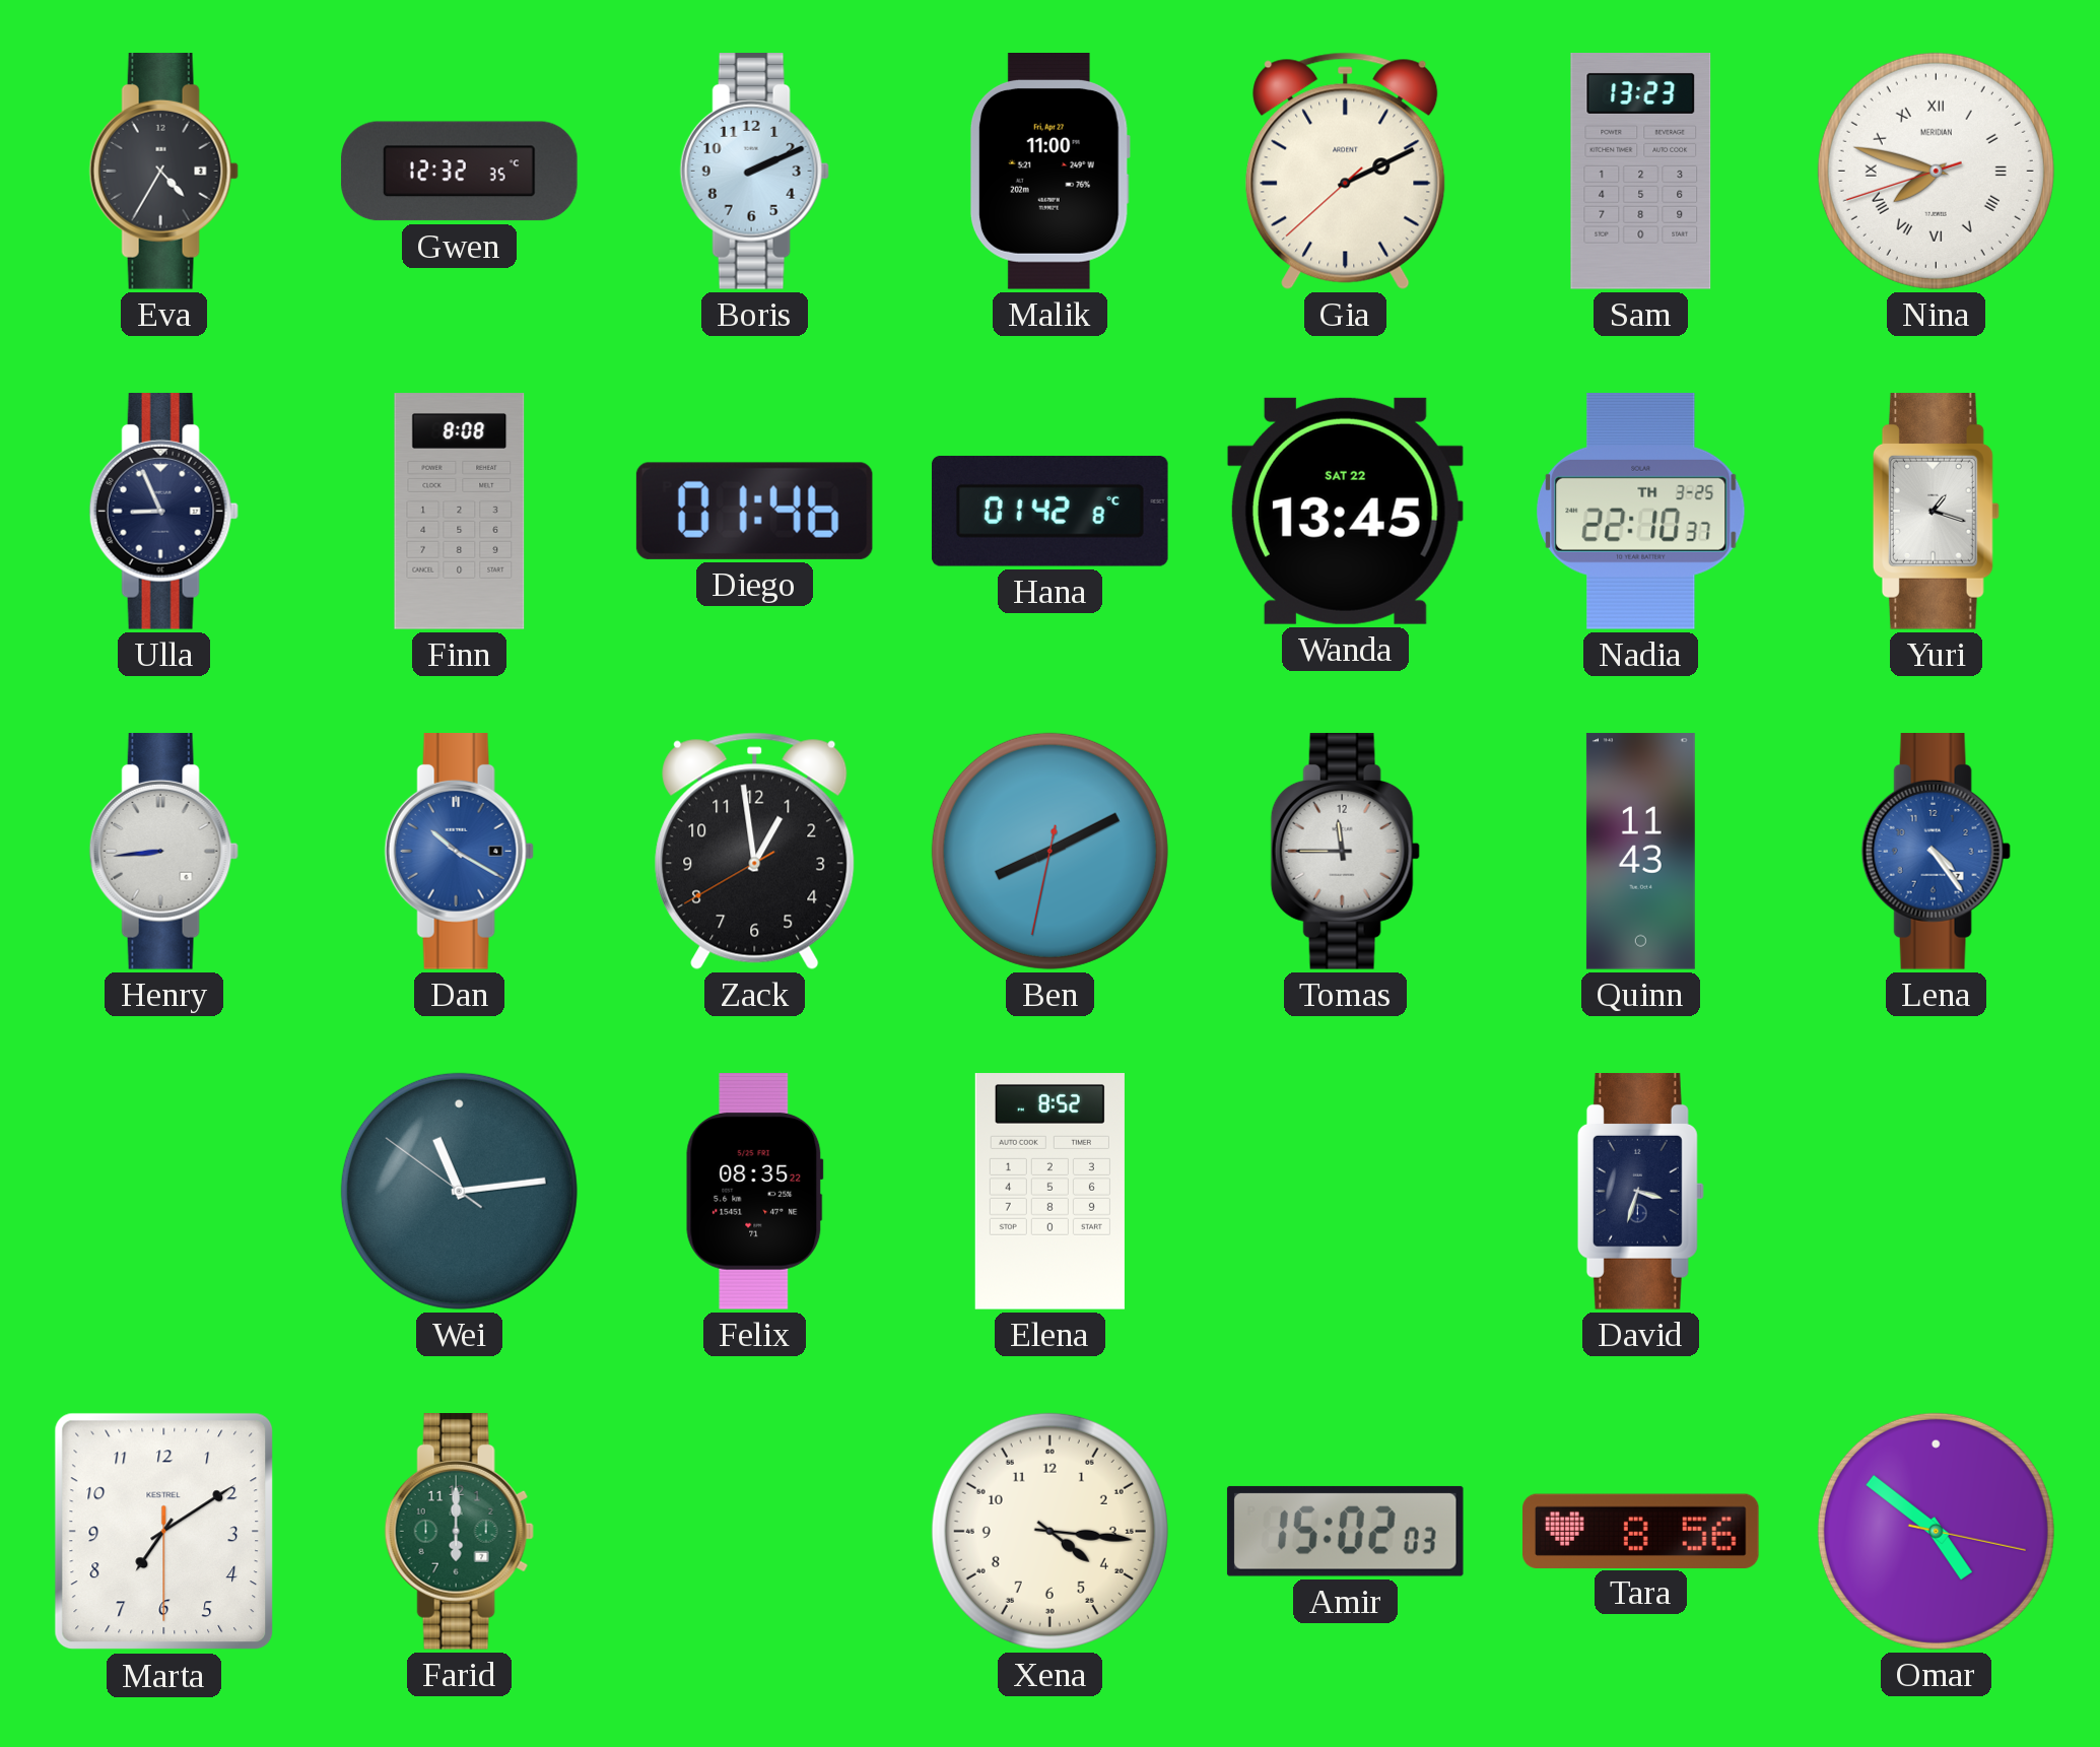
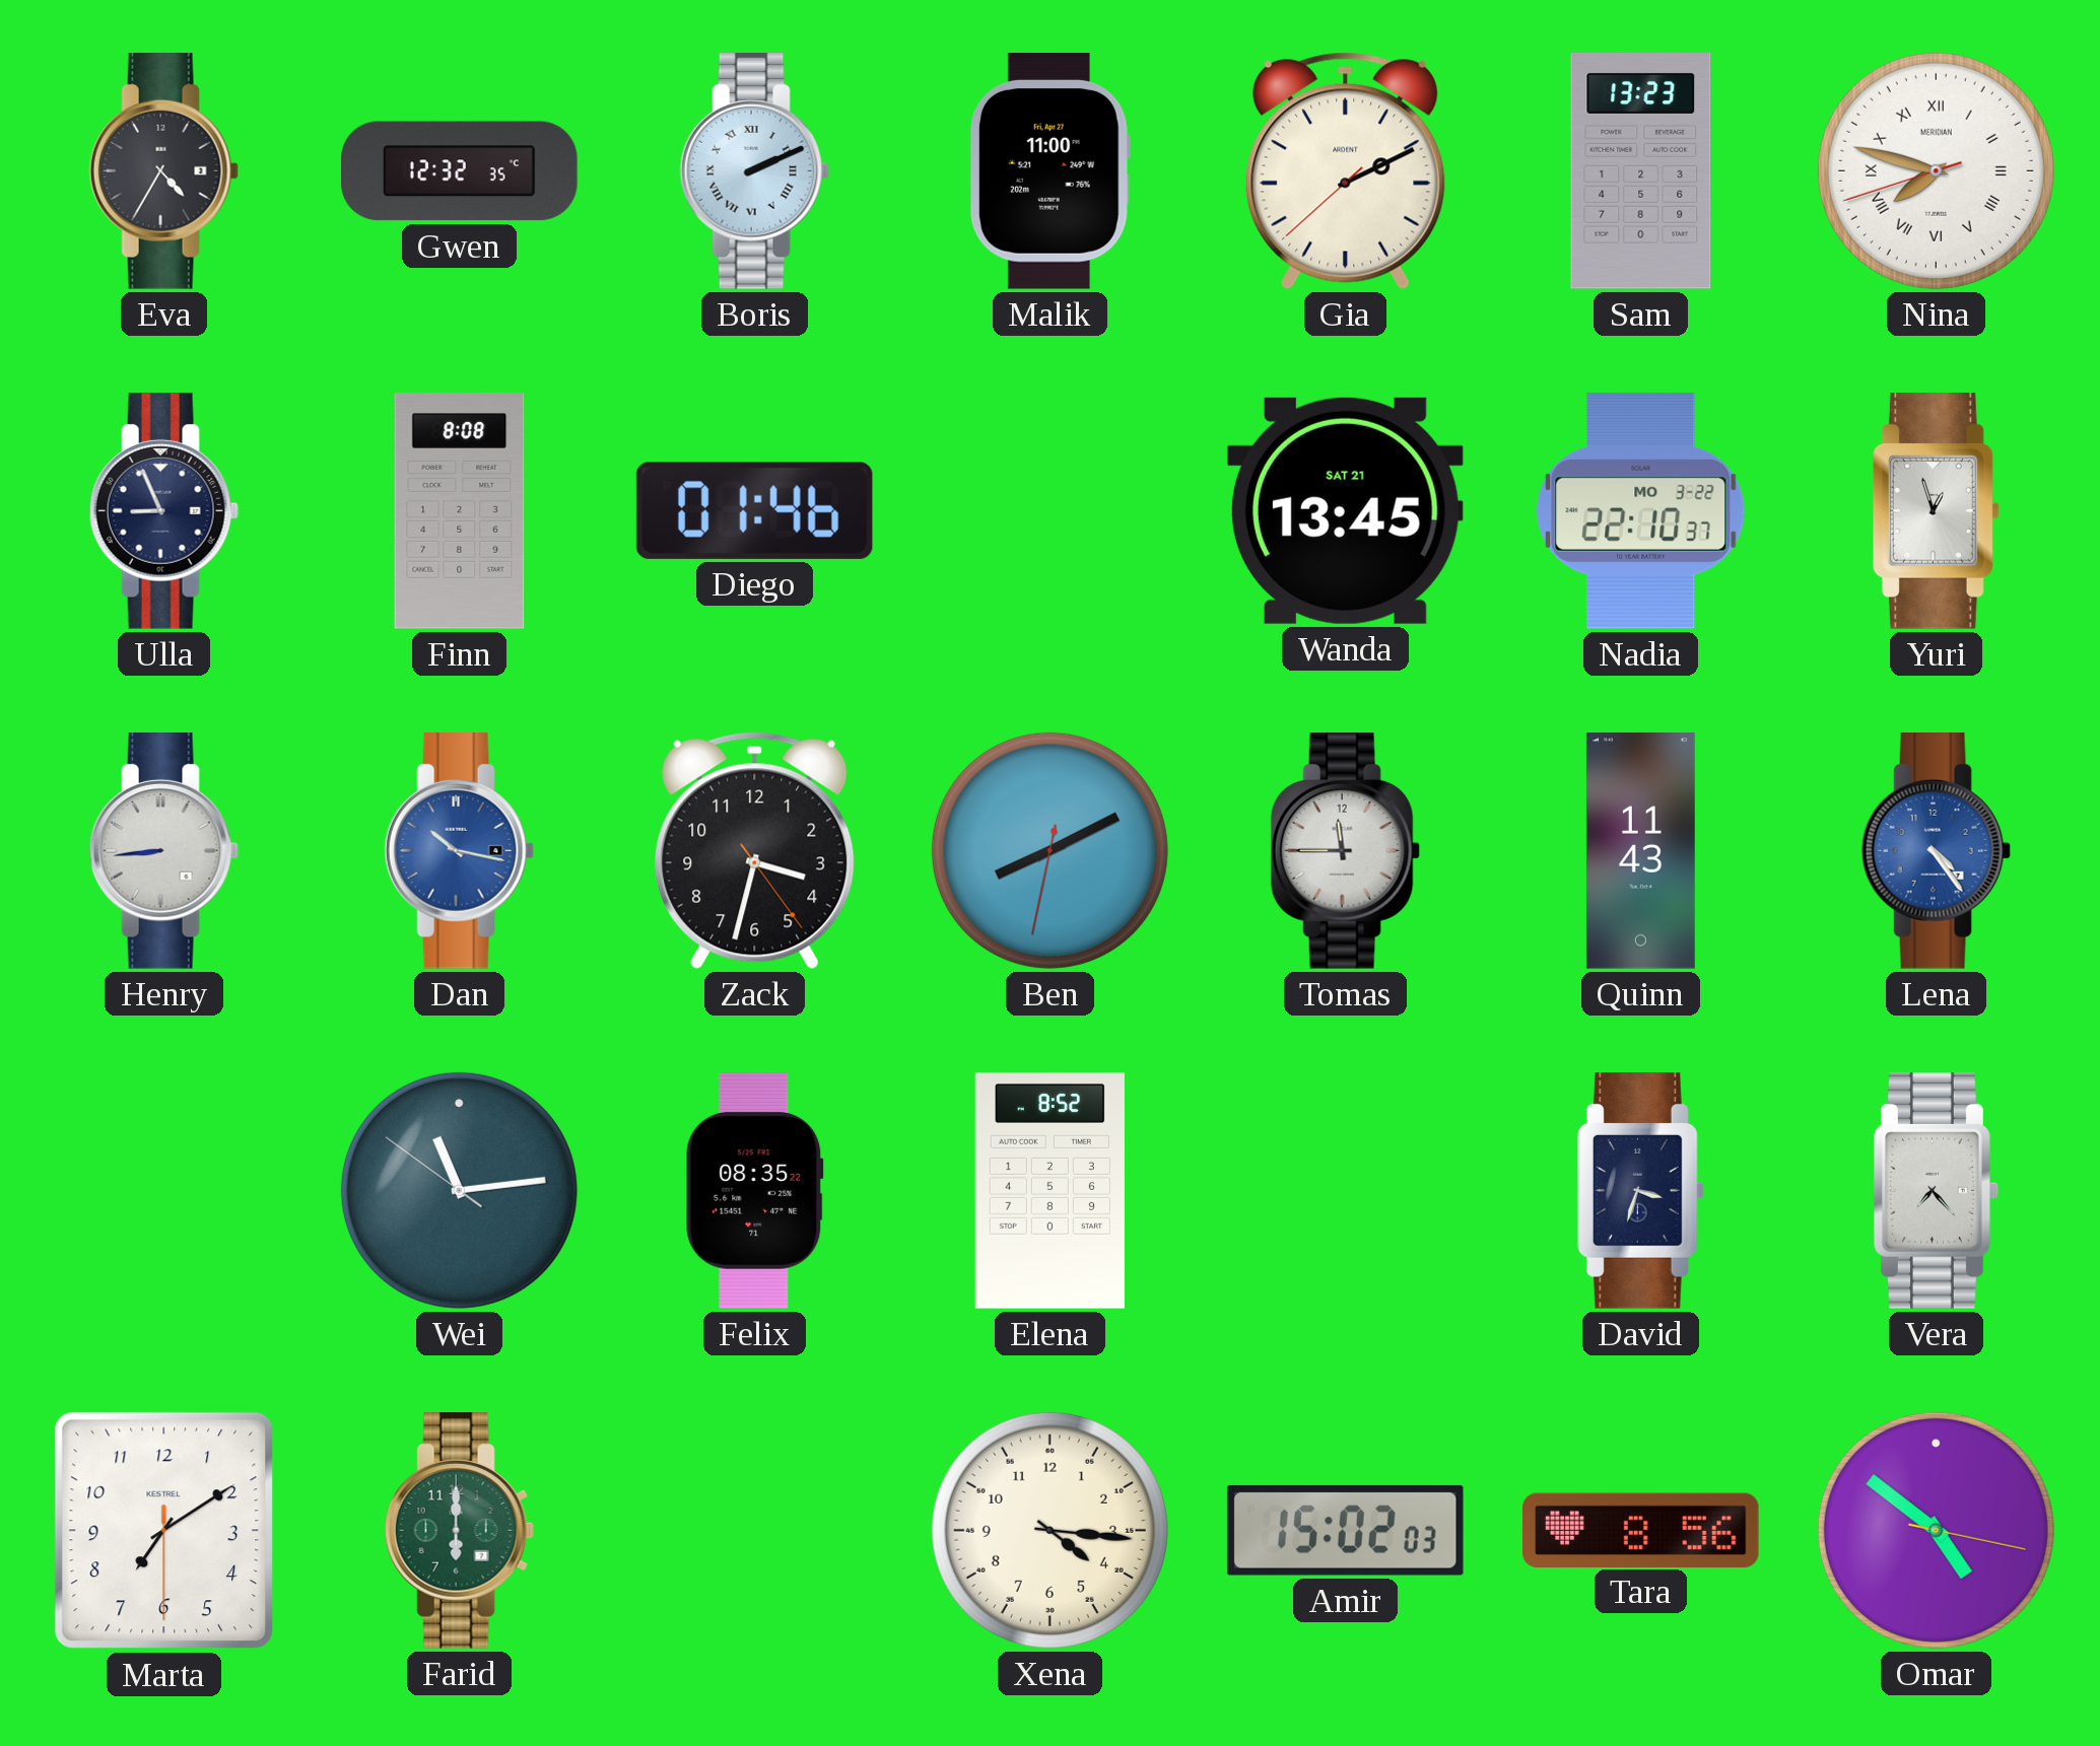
Boris numerals: Arabic -> Roman (754, 171)
Hana: 01:42 -> none (1049, 511)
Wanda date: SAT 22 -> SAT 21 (1345, 510)
Nadia date: TH 3-25 -> MO 3-22 (1641, 510)
Yuri: 1:18 -> 12:57 (1936, 511)
Dan: 10:20 -> 10:17 (459, 851)
Zack: 12:58 -> 3:32 (755, 850)
Vera: none -> 7:23 (1937, 1191)
